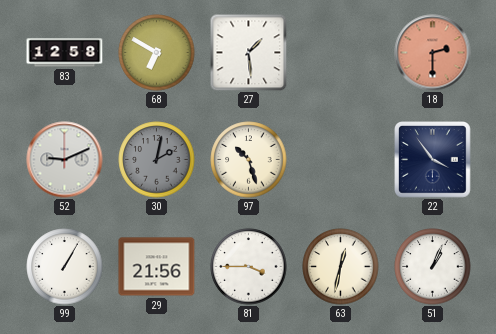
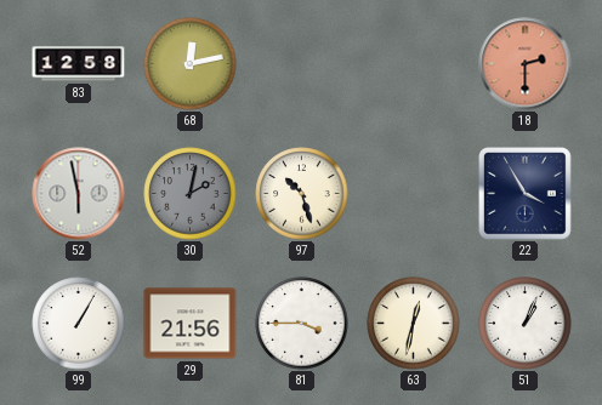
68: 6:50 -> 12:13 (191, 64)
27: 1:29 -> none (248, 52)
52: 9:11 -> 5:58 (79, 194)
22: 3:54 -> 3:55 (526, 194)
